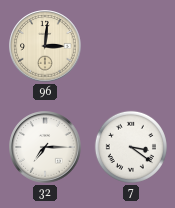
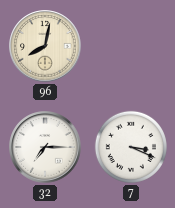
96: 3:01 -> 8:02 (45, 46)
7: 3:21 -> 3:19 (131, 147)
